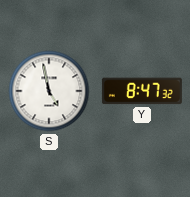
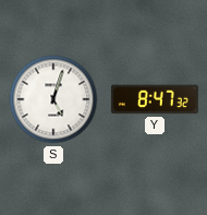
S: 4:58 -> 5:03 (53, 99)
